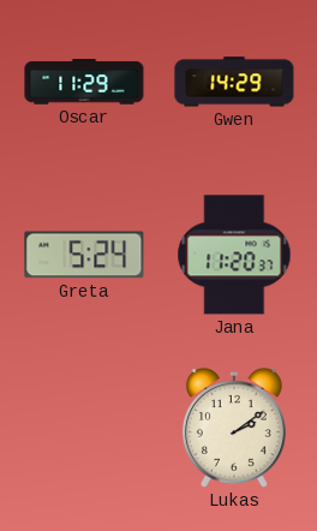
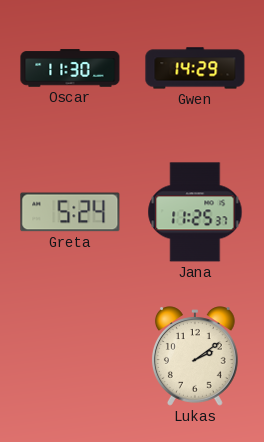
Oscar: 11:29 -> 11:30 (70, 68)
Jana: 11:20 -> 11:25 (195, 212)
